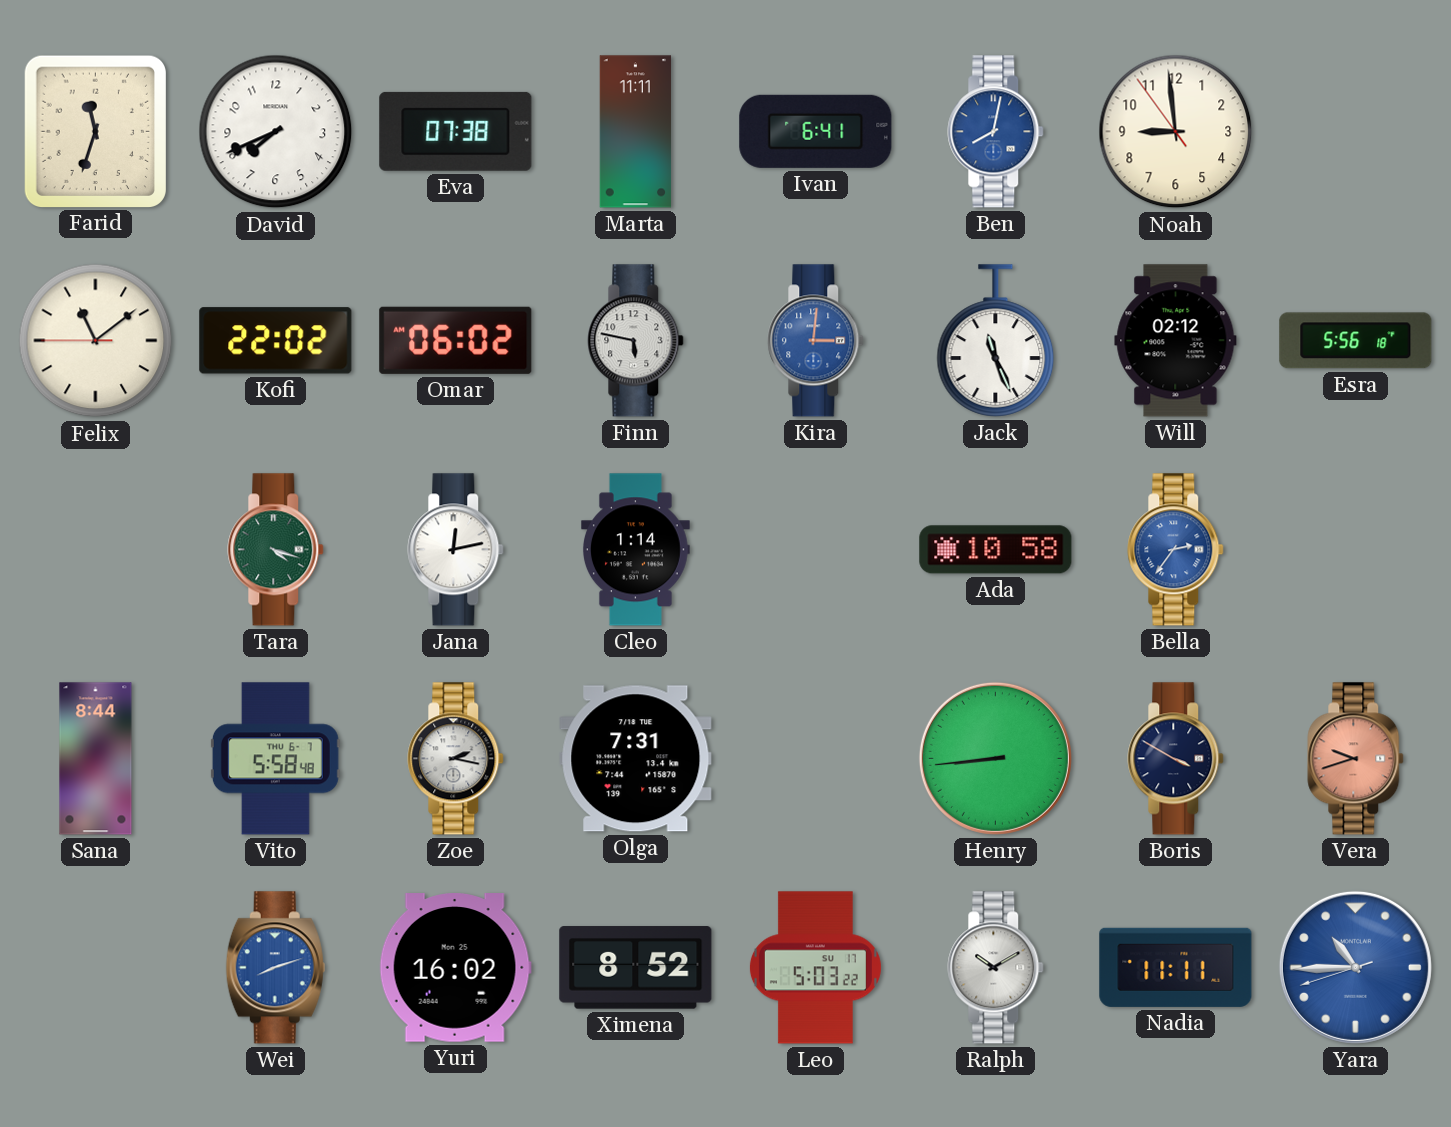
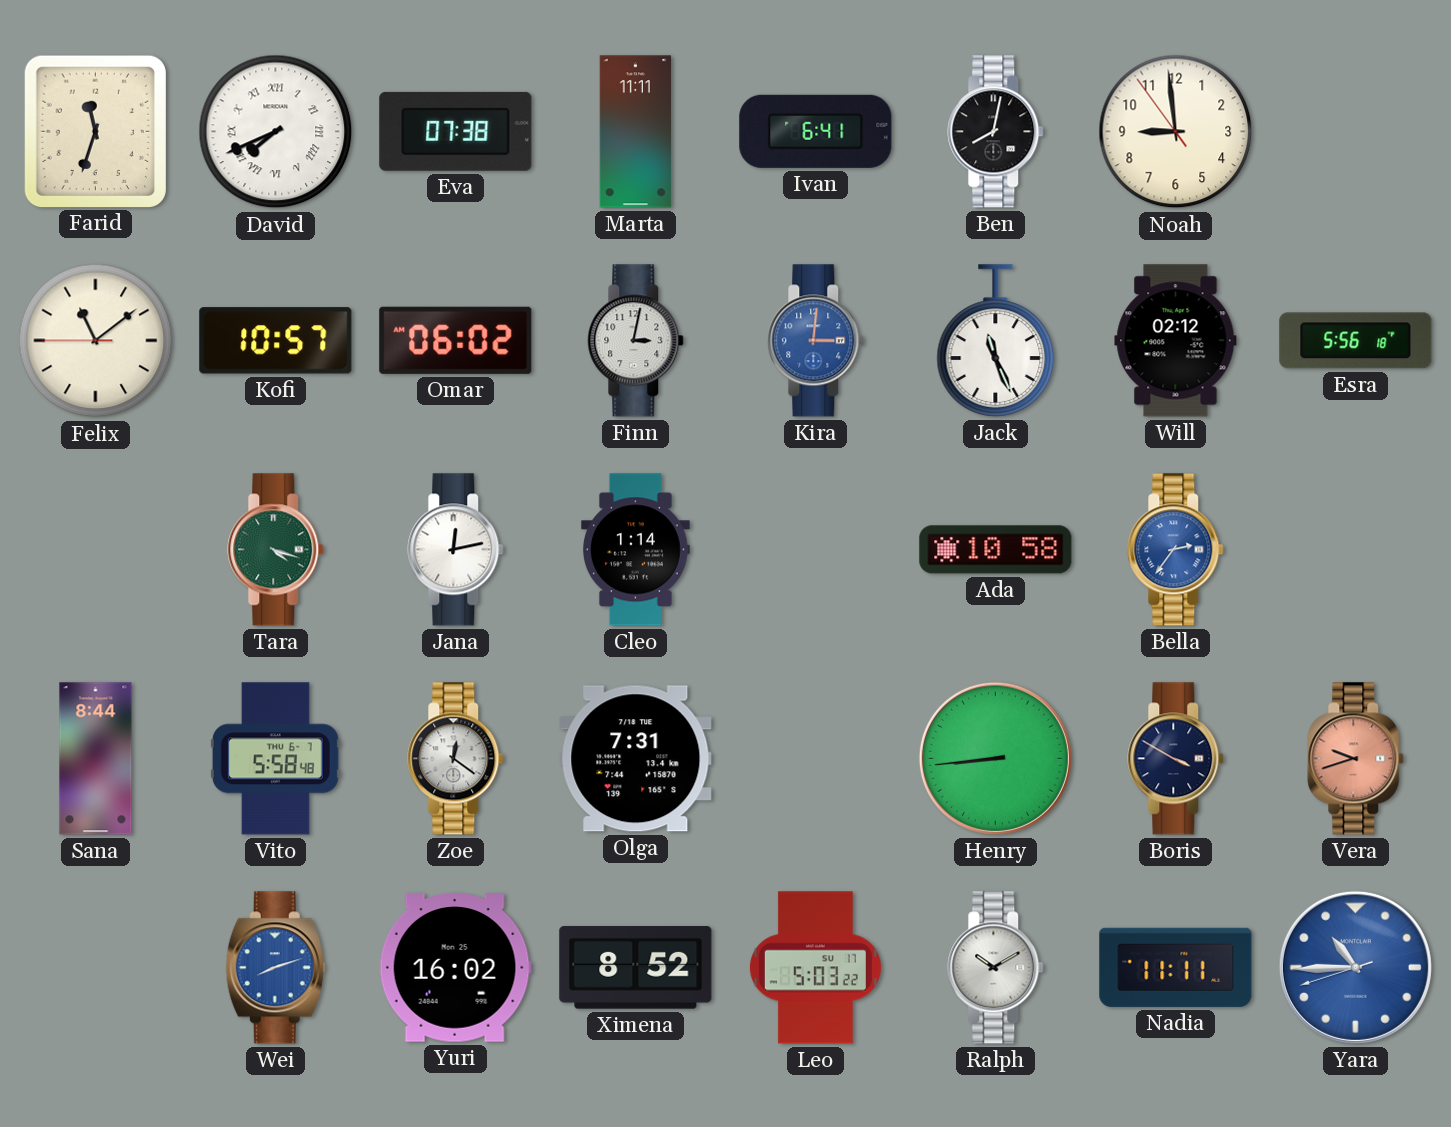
David numerals: Arabic -> Roman (276, 132)
Ben dial: blue -> black (996, 132)
Kofi: 22:02 -> 10:57 (276, 341)
Finn: 5:47 -> 3:02 (636, 341)
Zoe: 2:17 -> 12:21 (456, 759)
